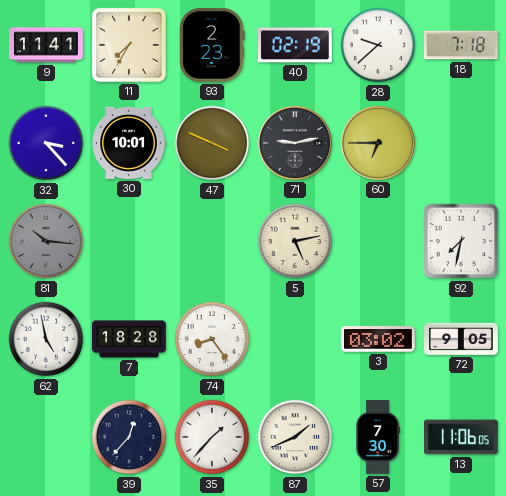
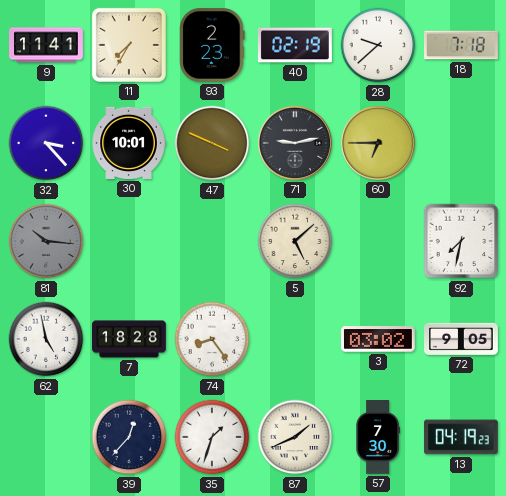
5: 5:13 -> 5:08 (295, 241)
35: 1:37 -> 1:33 (212, 437)
13: 11:06 -> 04:19 (461, 437)
